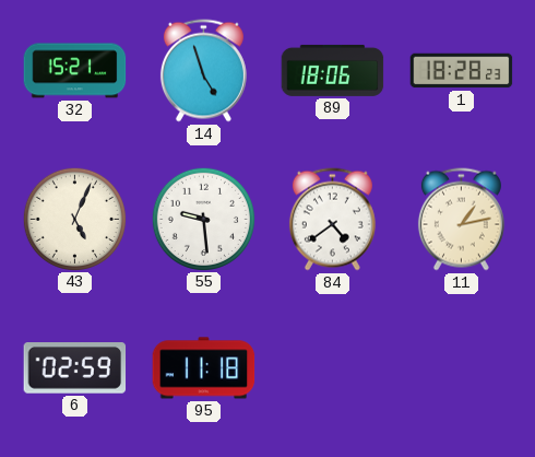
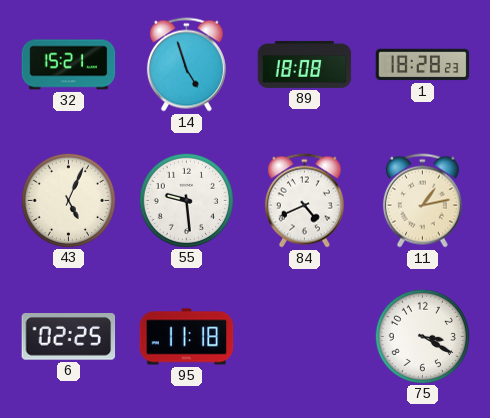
89: 18:06 -> 18:08 (305, 64)
84: 4:39 -> 4:41 (304, 201)
6: 02:59 -> 02:25 (69, 337)
75: none -> 3:20 (422, 336)
